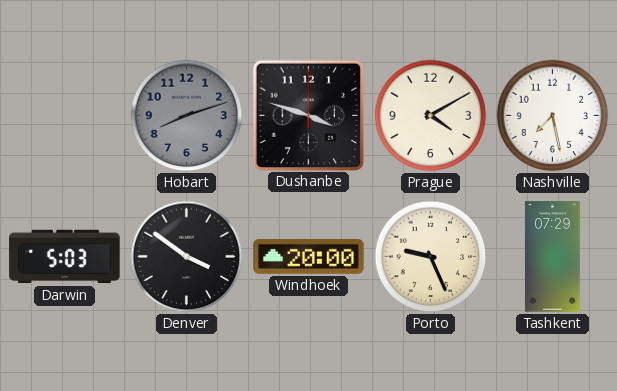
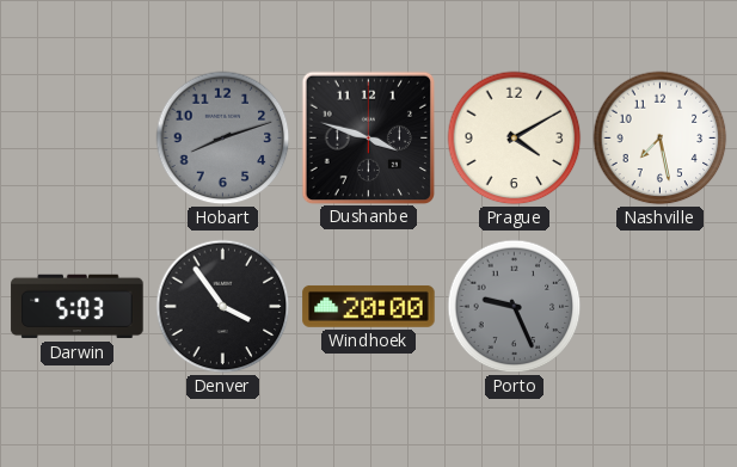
Denver: 3:51 -> 3:54 (223, 307)
Porto dial: cream -> grey (515, 307)
Tashkent: 07:29 -> none (553, 257)
